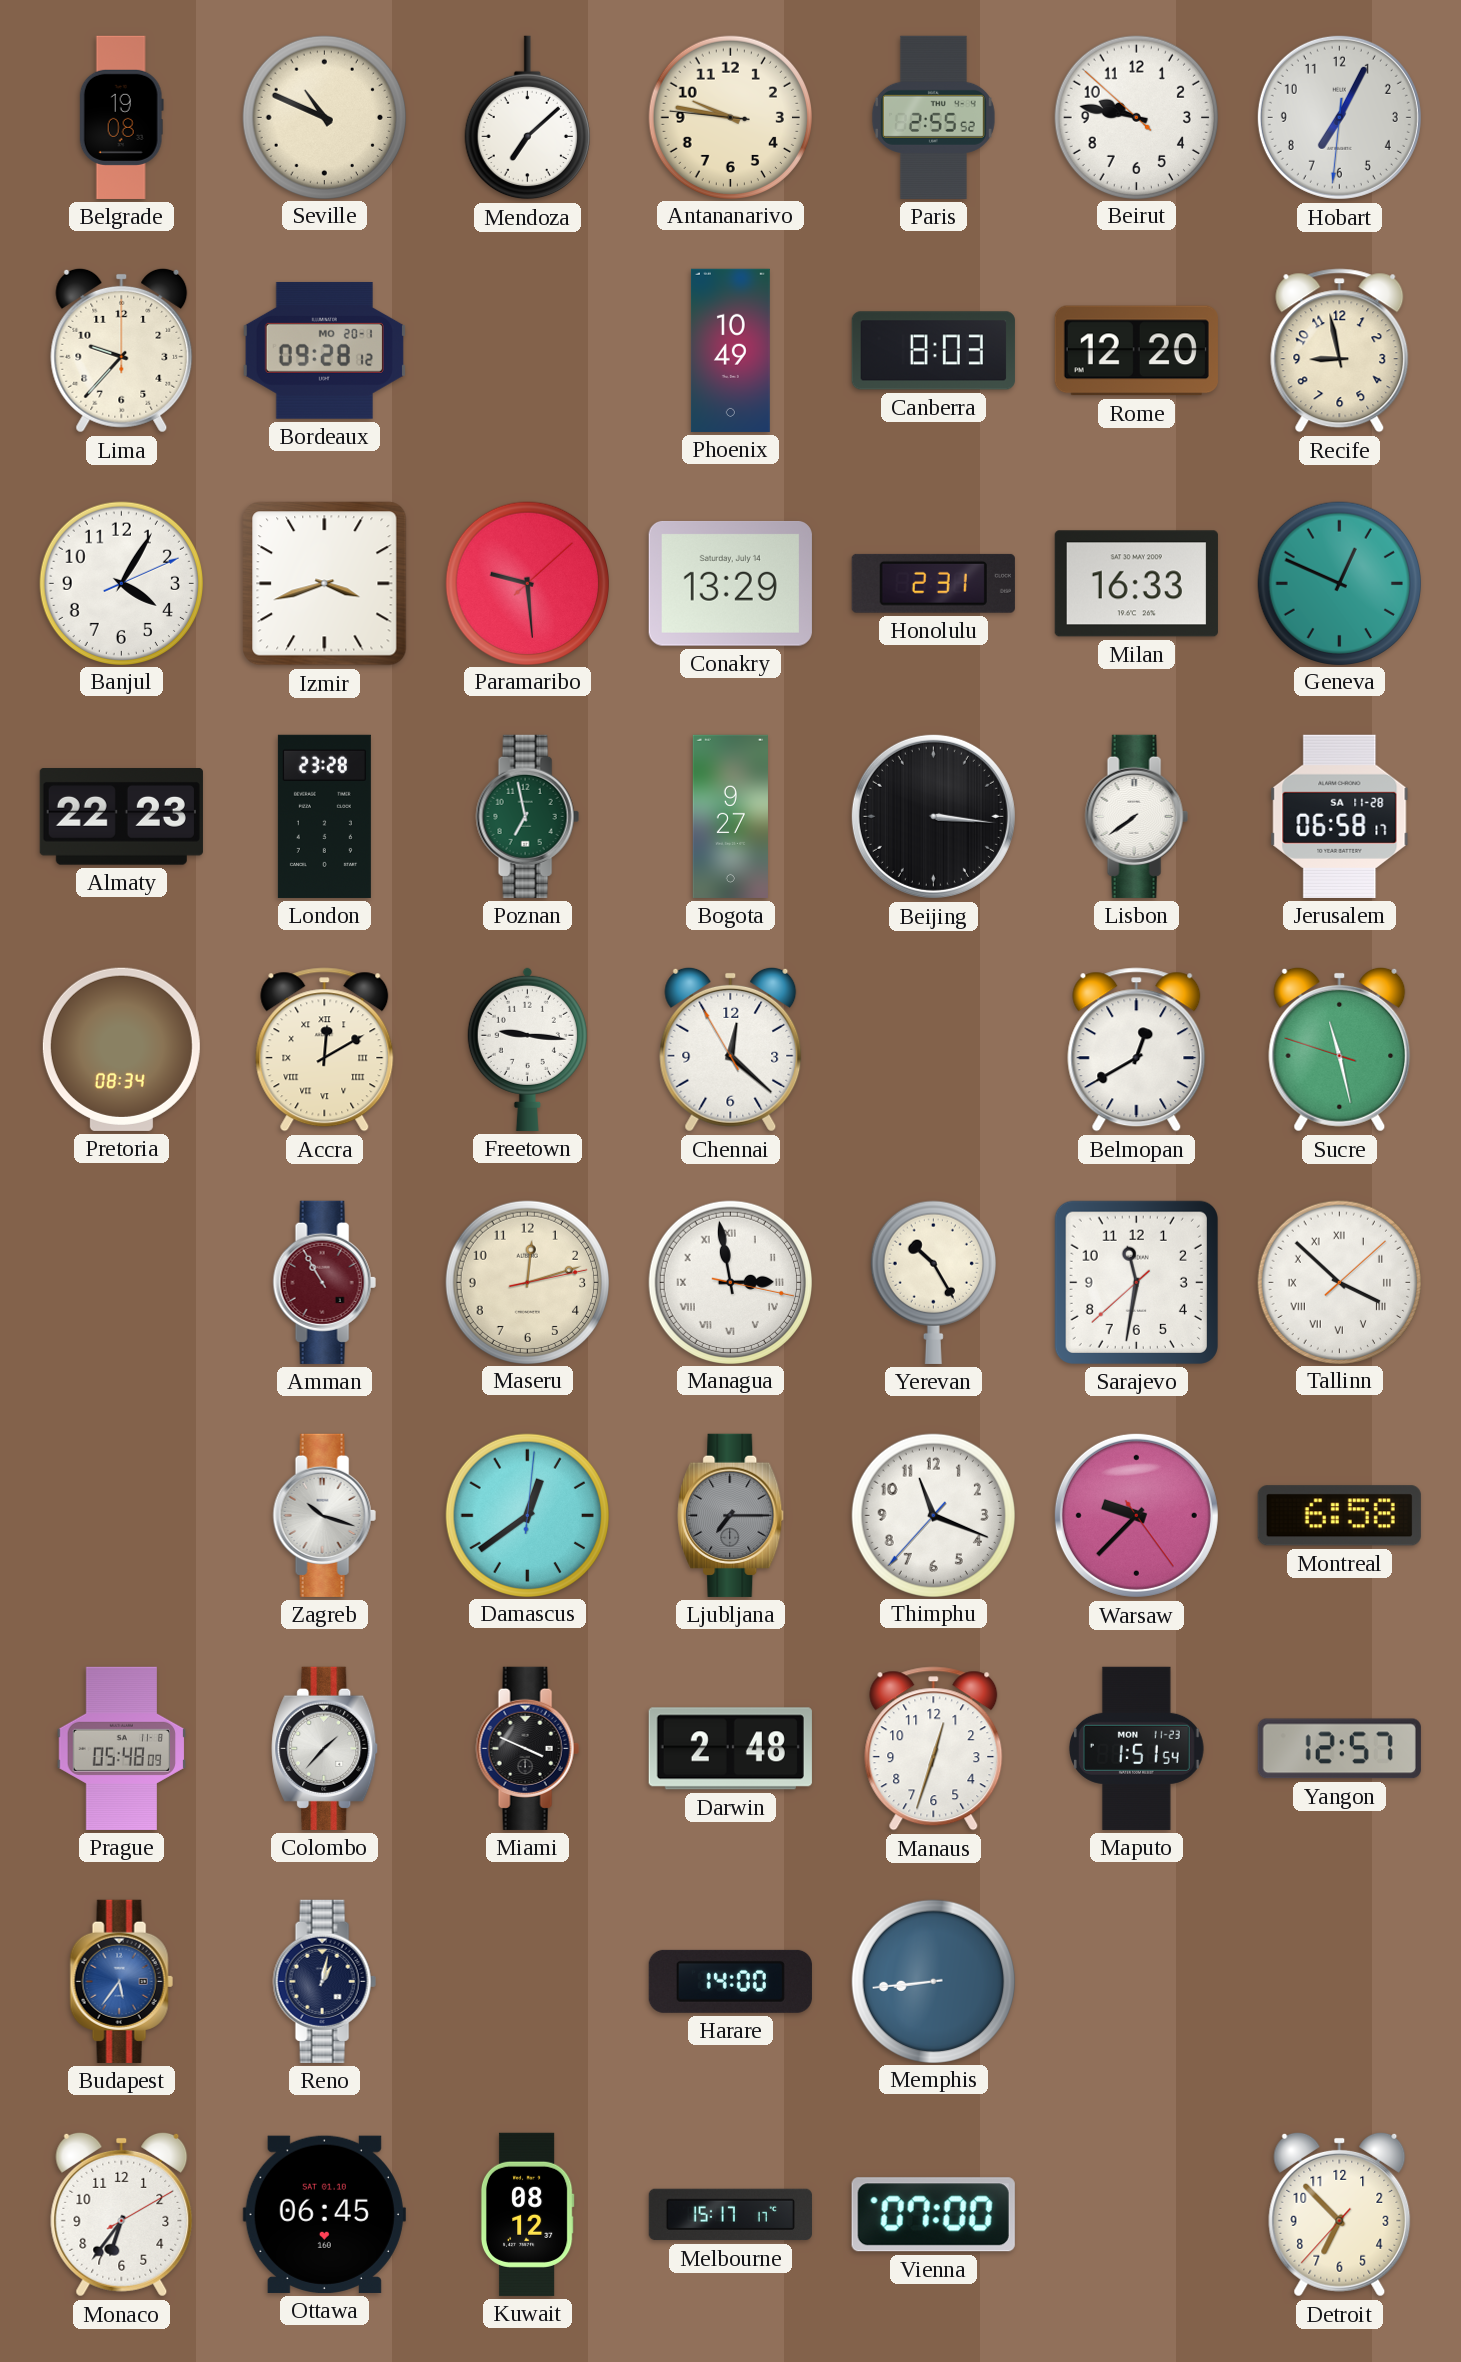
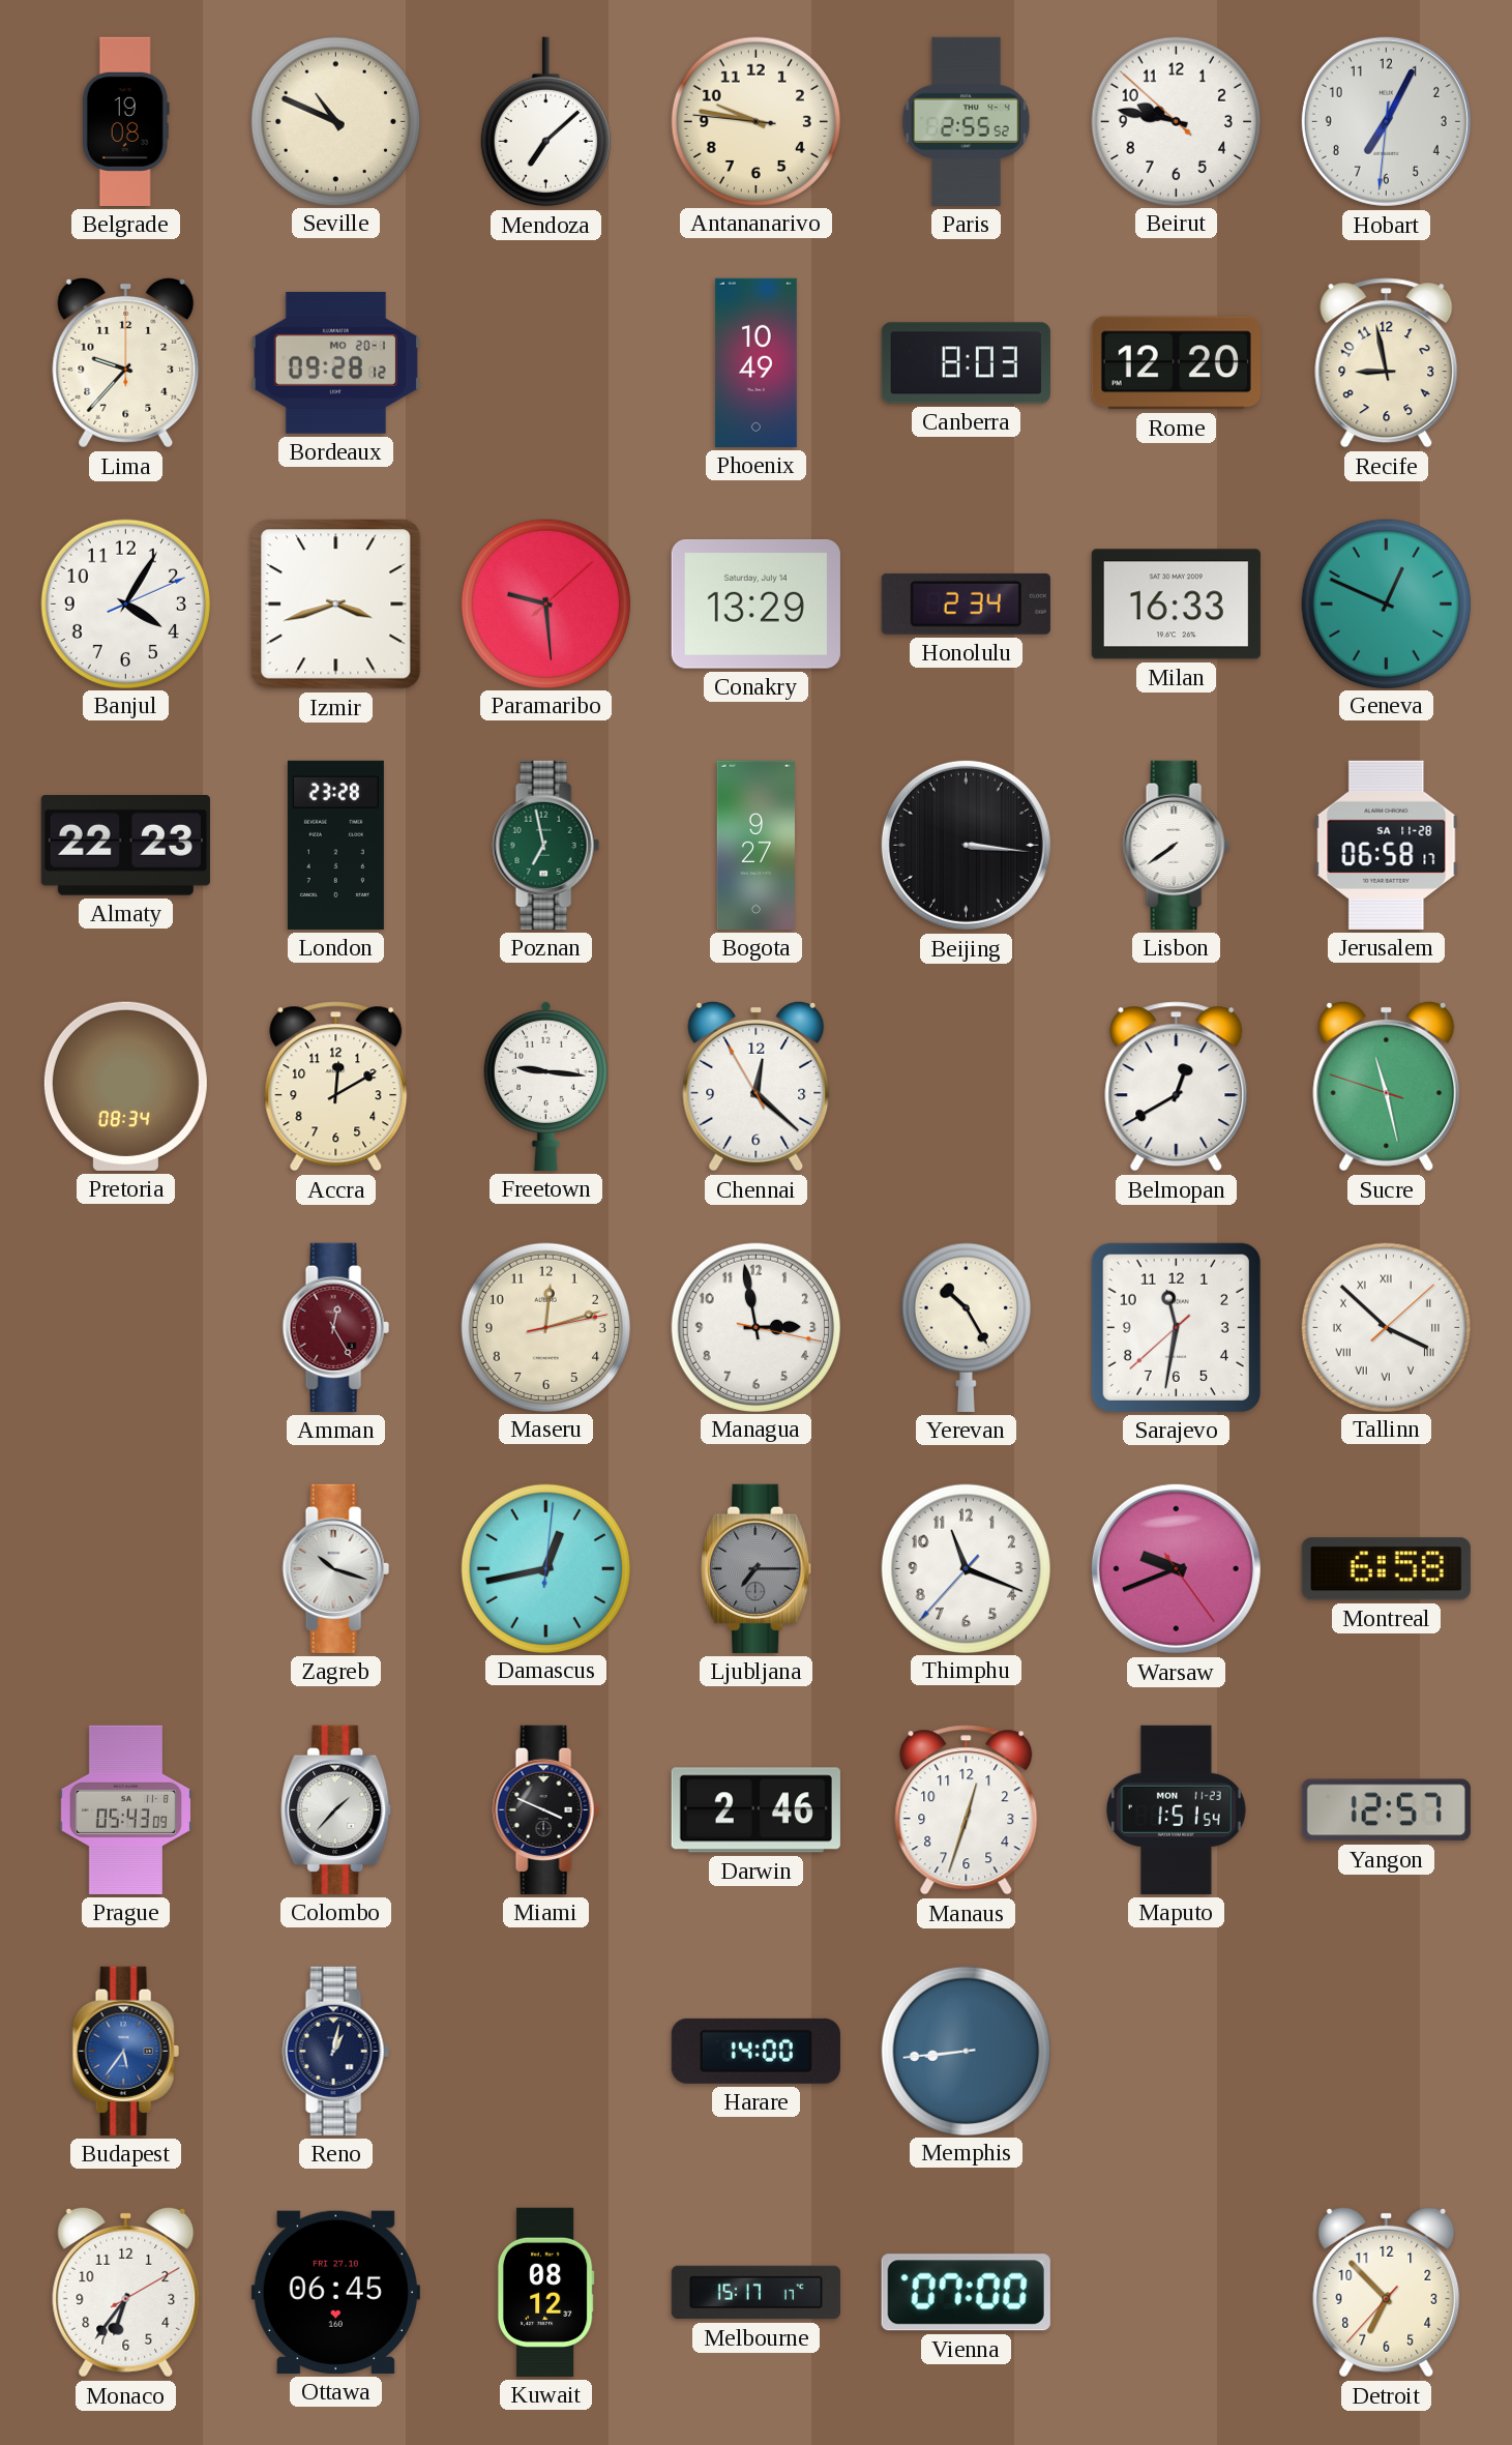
Honolulu: 2:31 -> 2:34 (966, 603)
Accra numerals: Roman -> Arabic (336, 1087)
Amman: 10:55 -> 12:25 (335, 1327)
Managua numerals: Roman -> Arabic (755, 1327)
Damascus: 12:39 -> 12:43 (545, 1568)
Warsaw: 9:37 -> 9:41 (1176, 1568)
Prague: 05:48 -> 05:43 (126, 1809)
Darwin: 2:48 -> 2:46 (755, 1810)
Ottawa date: SAT 01.10 -> FRI 27.10 (335, 2292)
